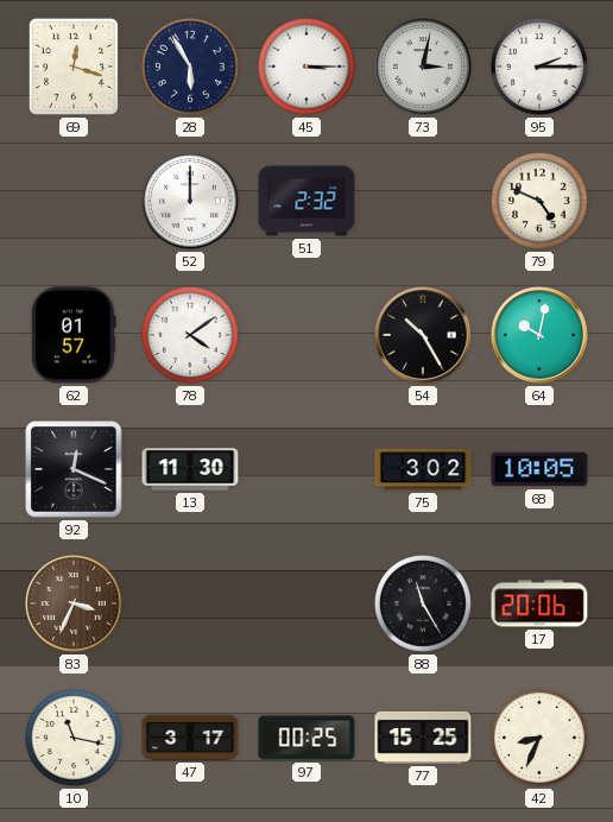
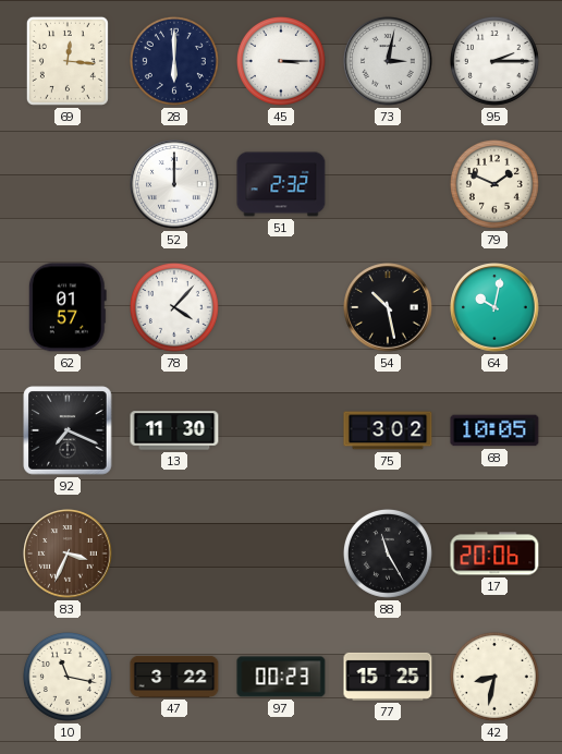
69: 12:18 -> 12:16 (68, 61)
28: 5:55 -> 6:00 (174, 61)
79: 4:49 -> 1:49 (494, 184)
78: 4:09 -> 4:07 (174, 307)
54: 10:25 -> 10:28 (388, 307)
92: 12:19 -> 7:19 (68, 430)
47: 3:17 -> 3:22 (174, 677)
97: 00:25 -> 00:23 (281, 677)
42: 8:34 -> 8:32 (494, 677)
